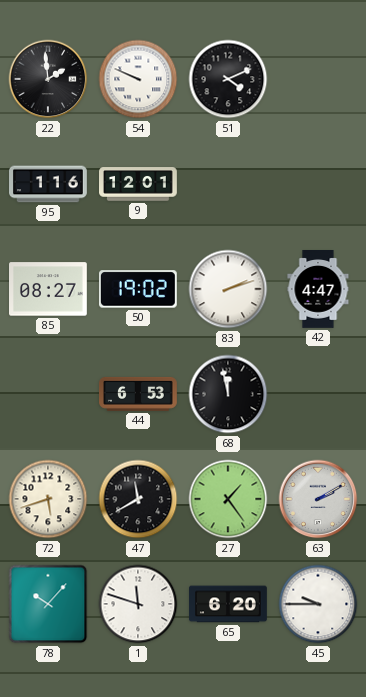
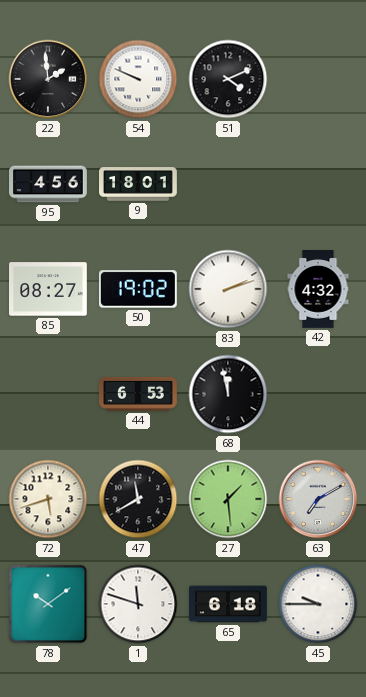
95: 1:16 -> 4:56 (48, 184)
9: 12:01 -> 18:01 (139, 184)
42: 4:47 -> 4:32 (318, 290)
27: 1:24 -> 1:29 (228, 499)
63: 2:10 -> 7:10 (318, 499)
78: 10:07 -> 10:09 (48, 604)
65: 6:20 -> 6:18 (229, 604)
